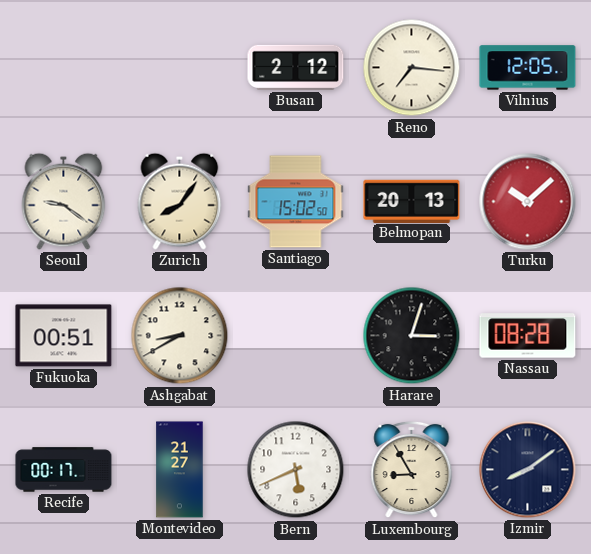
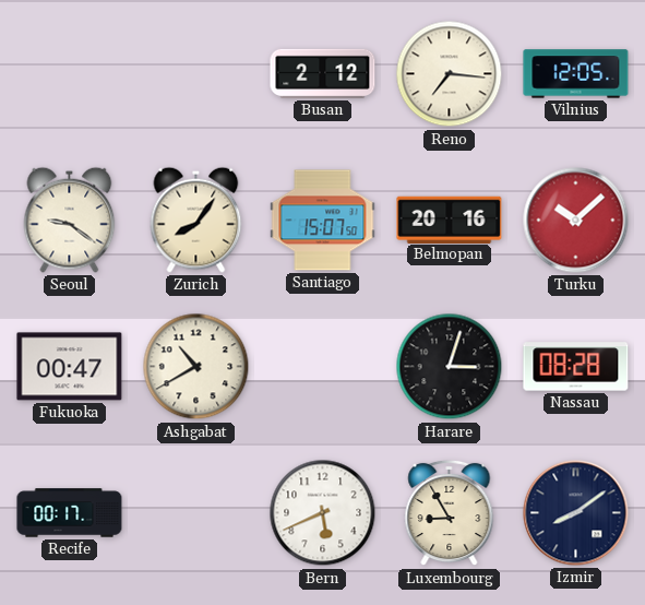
Santiago: 15:02 -> 15:07 (323, 221)
Belmopan: 20:13 -> 20:16 (450, 220)
Fukuoka: 00:51 -> 00:47 (70, 367)
Ashgabat: 8:40 -> 10:40 (196, 367)
Montevideo: 21:27 -> none (180, 470)
